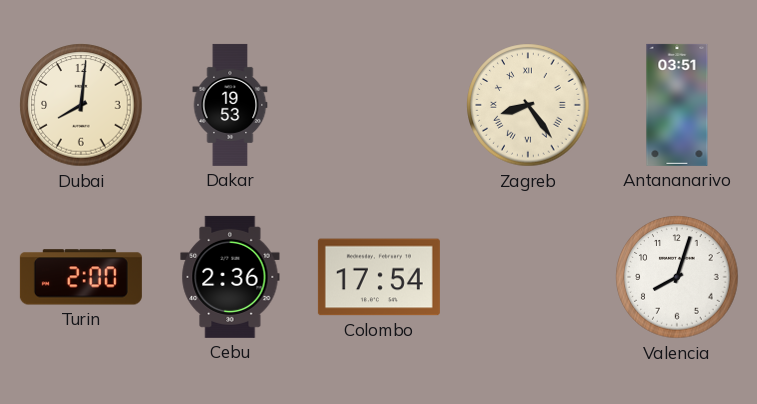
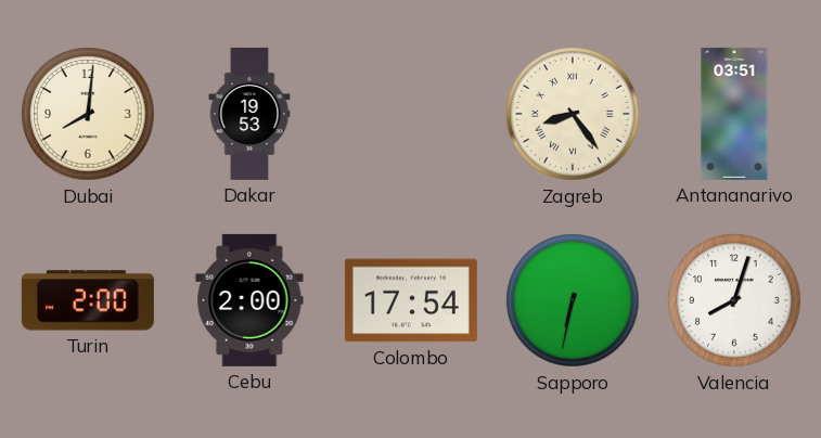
Cebu: 2:36 -> 2:00 (249, 300)
Sapporo: none -> 6:32 (573, 300)
